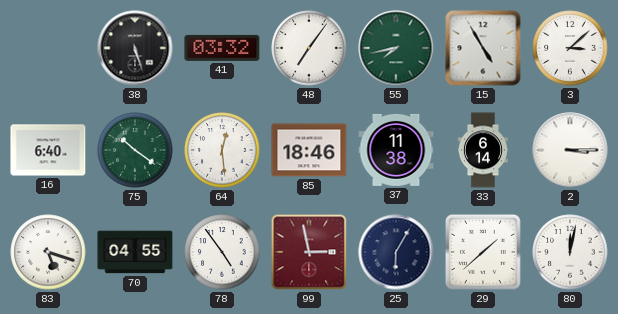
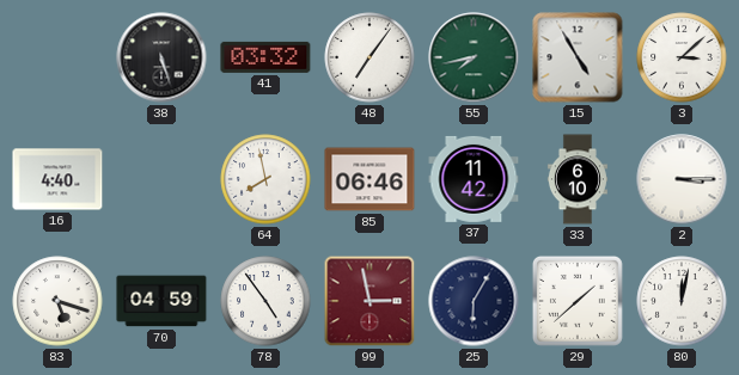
16: 6:40 -> 4:40 (57, 179)
75: 10:21 -> none (135, 150)
64: 12:29 -> 7:58 (265, 179)
85: 18:46 -> 06:46 (369, 179)
37: 11:38 -> 11:42 (474, 179)
33: 6:14 -> 6:10 (578, 179)
70: 04:55 -> 04:59 (161, 301)
